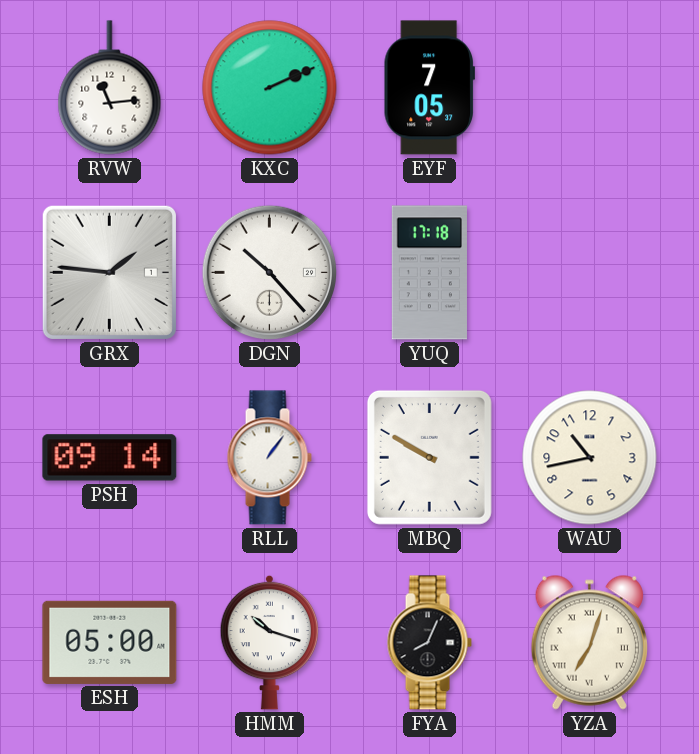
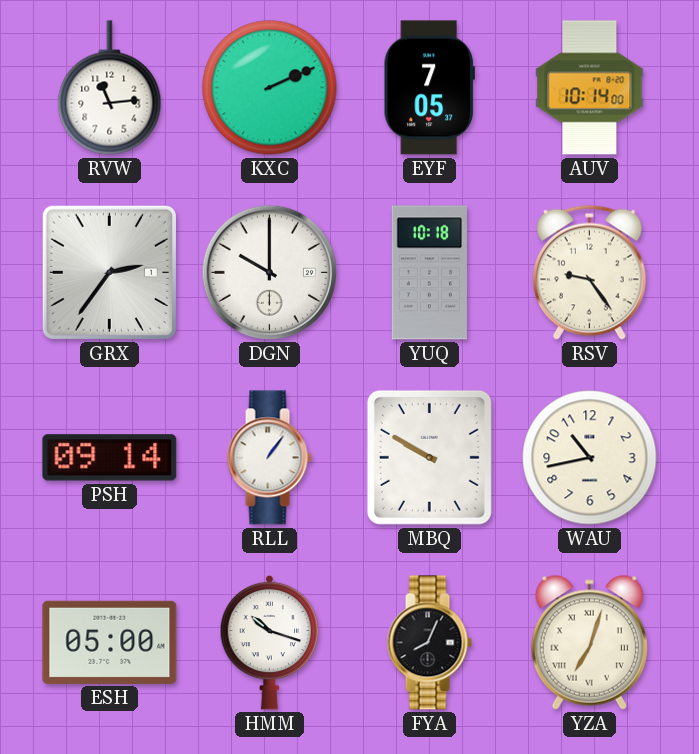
AUV: none -> 10:14 (590, 88)
GRX: 1:46 -> 2:36 (109, 272)
DGN: 10:23 -> 10:00 (269, 272)
YUQ: 17:18 -> 10:18 (429, 273)
RSV: none -> 9:24 (590, 272)
